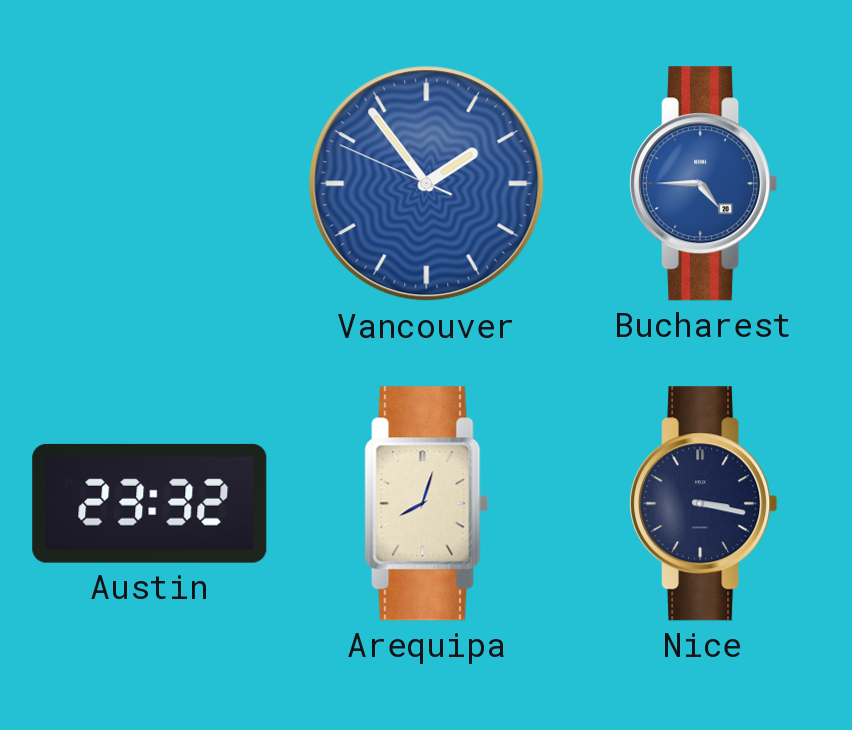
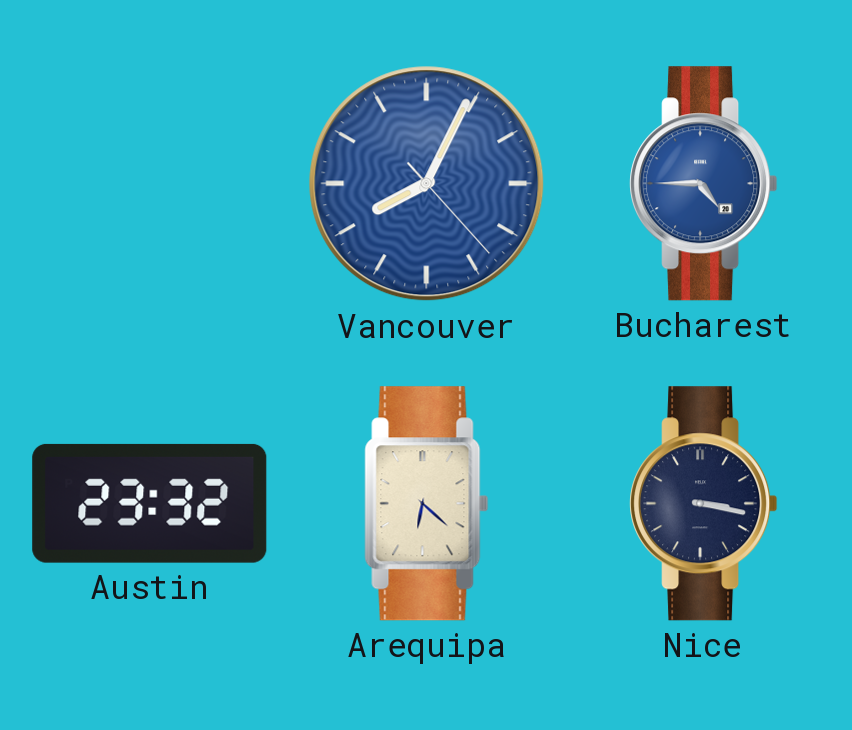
Vancouver: 1:53 -> 8:04 (427, 184)
Arequipa: 8:03 -> 6:22 (427, 504)
